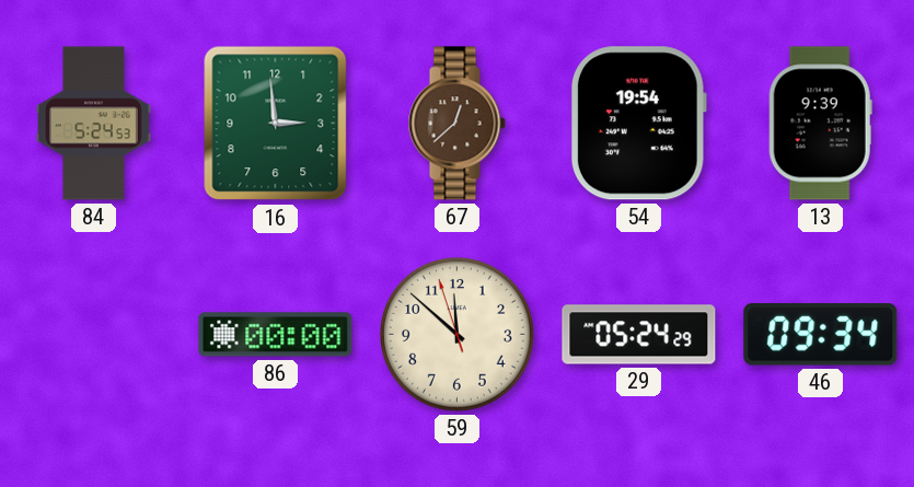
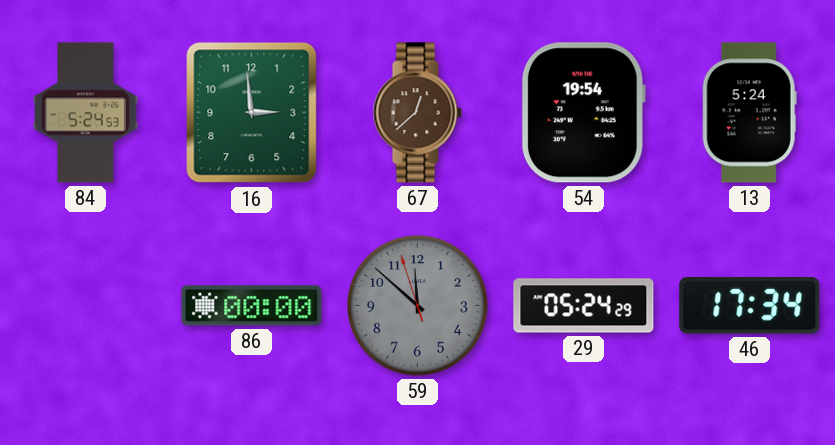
13: 9:39 -> 5:24 (749, 113)
59 dial: cream -> grey (418, 306)
46: 09:34 -> 17:34 (750, 306)
